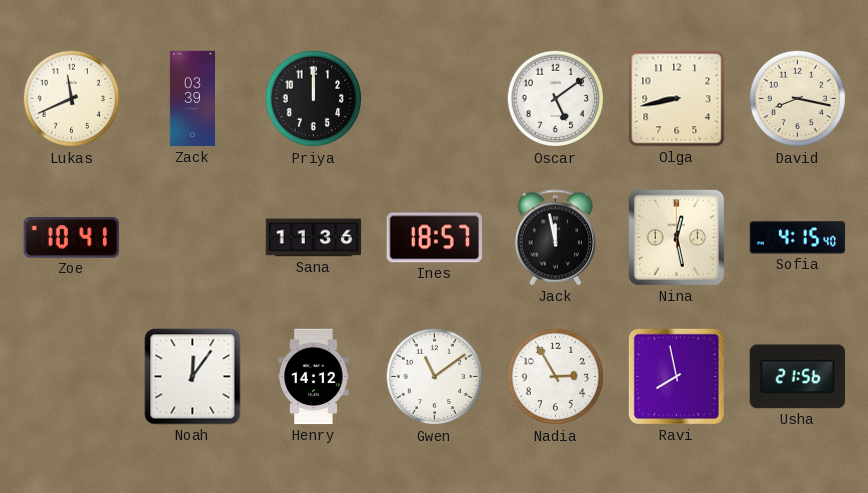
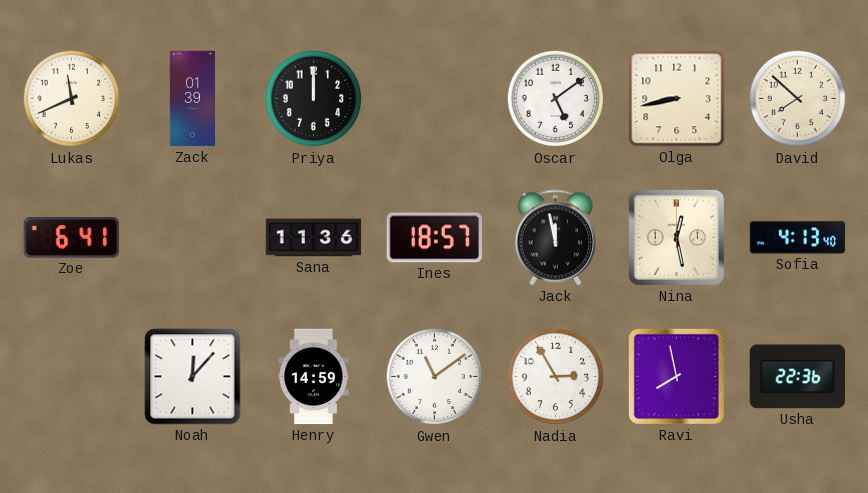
Zack: 03:39 -> 01:39 (193, 99)
David: 8:17 -> 7:52 (798, 99)
Zoe: 10:41 -> 6:41 (72, 238)
Sofia: 4:15 -> 4:13 (798, 238)
Noah: 12:06 -> 12:07 (193, 377)
Henry: 14:12 -> 14:59 (314, 377)
Usha: 21:56 -> 22:36 (798, 377)
